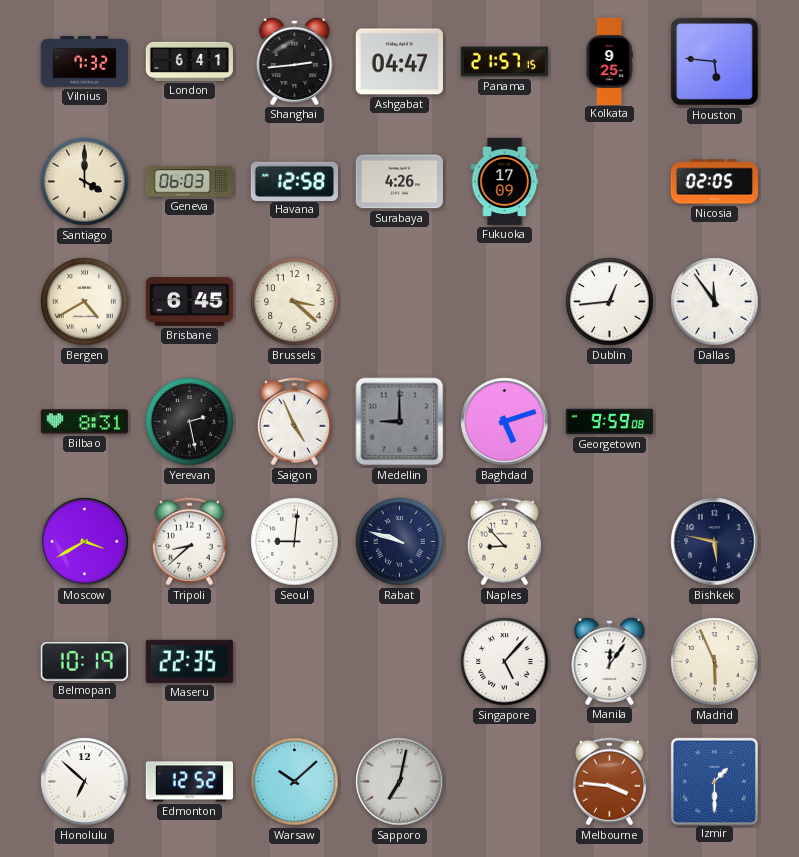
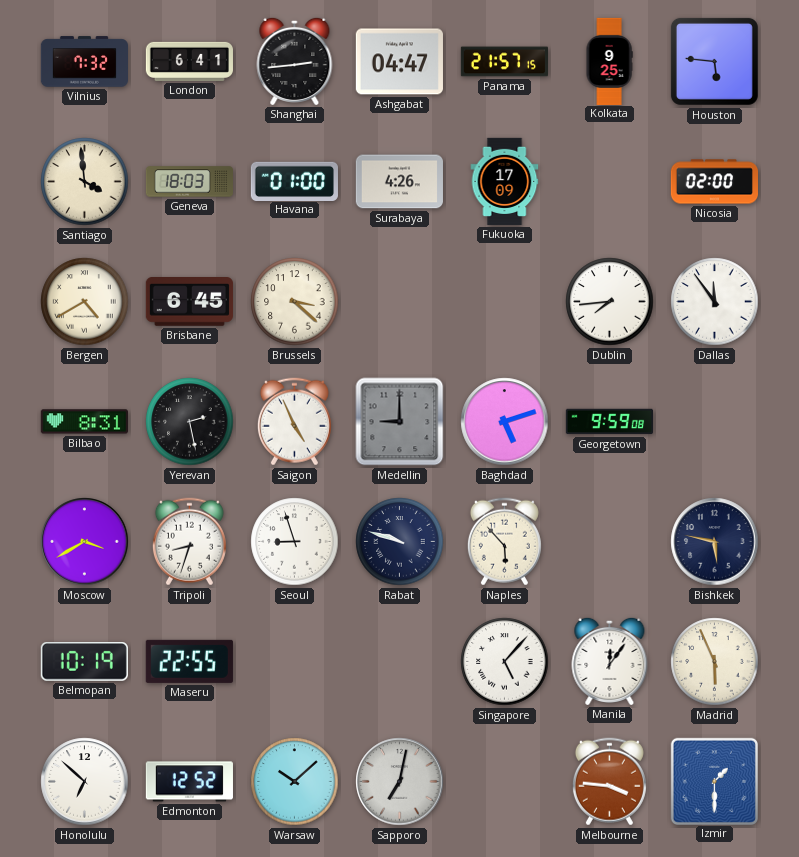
Santiago: 4:00 -> 3:59 (85, 182)
Geneva: 06:03 -> 18:03 (189, 182)
Havana: 12:58 -> 01:00 (294, 181)
Nicosia: 02:05 -> 02:00 (714, 182)
Dublin: 12:44 -> 7:44 (610, 302)
Tripoli: 8:38 -> 8:33 (189, 542)
Seoul: 9:01 -> 8:57 (295, 542)
Naples: 8:53 -> 5:53 (504, 542)
Maseru: 22:35 -> 22:55 (189, 661)
